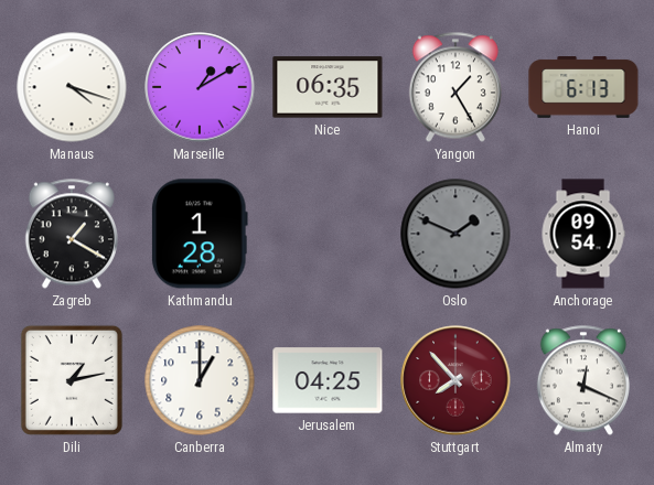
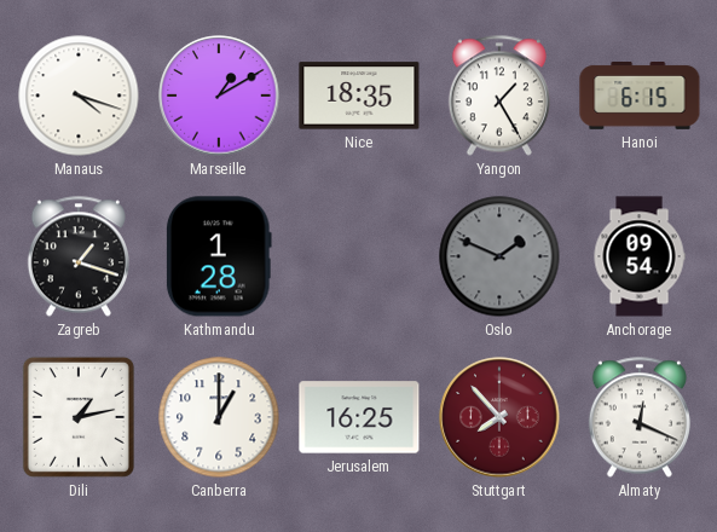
Nice: 06:35 -> 18:35 (359, 96)
Hanoi: 6:13 -> 6:15 (640, 97)
Zagreb: 1:20 -> 1:18 (79, 256)
Jerusalem: 04:25 -> 16:25 (359, 417)
